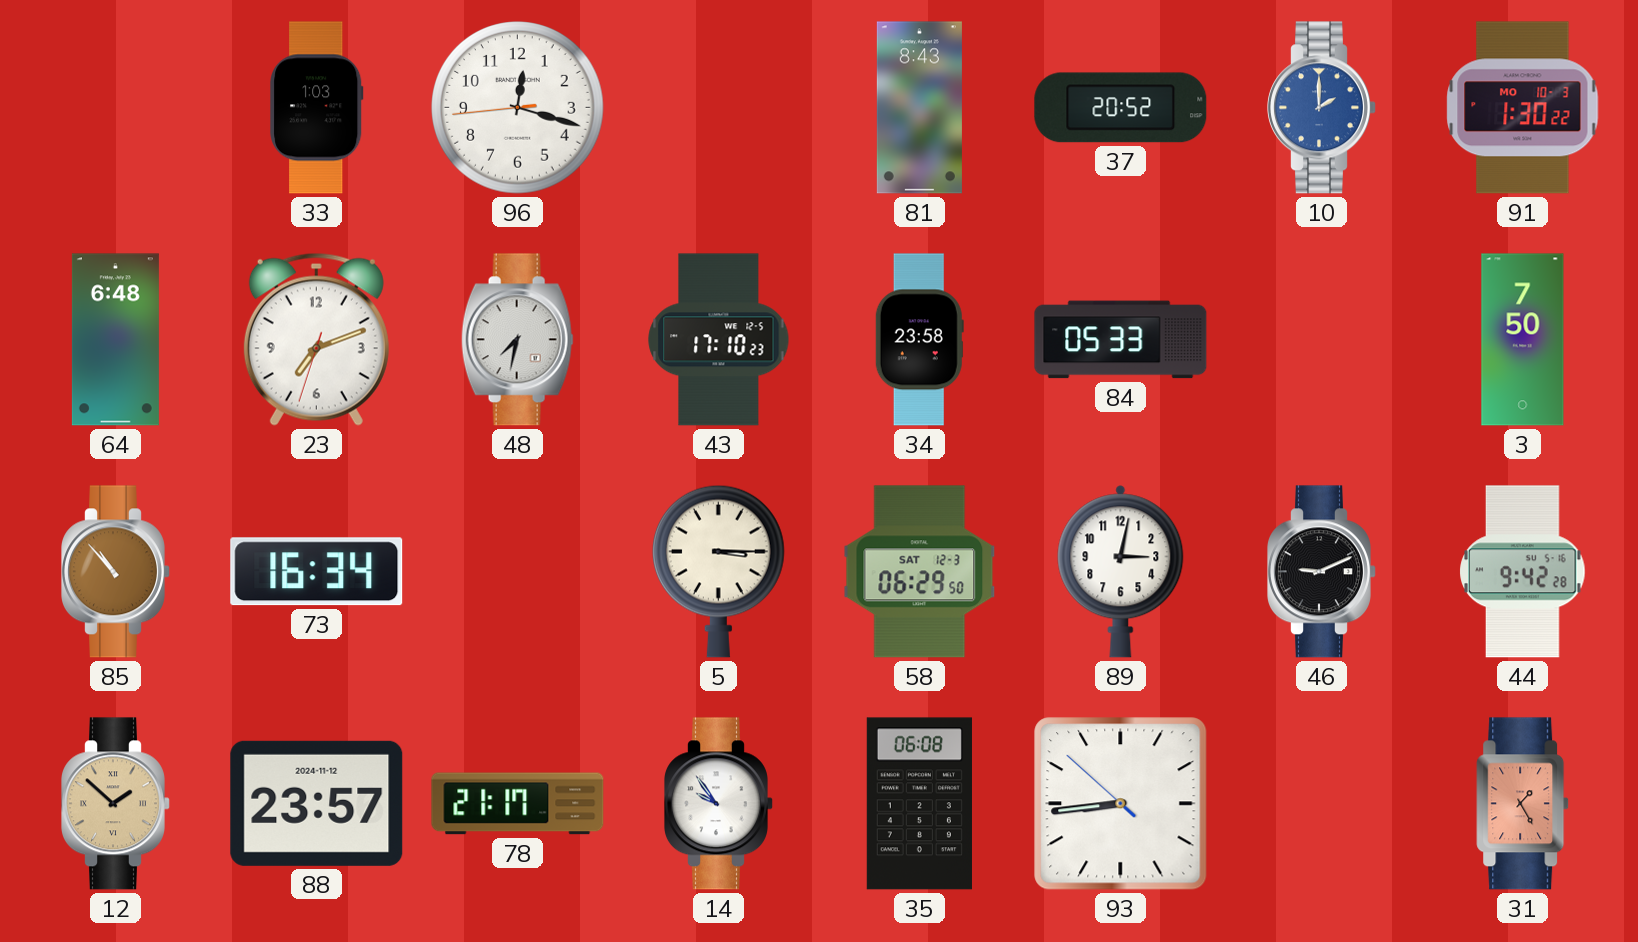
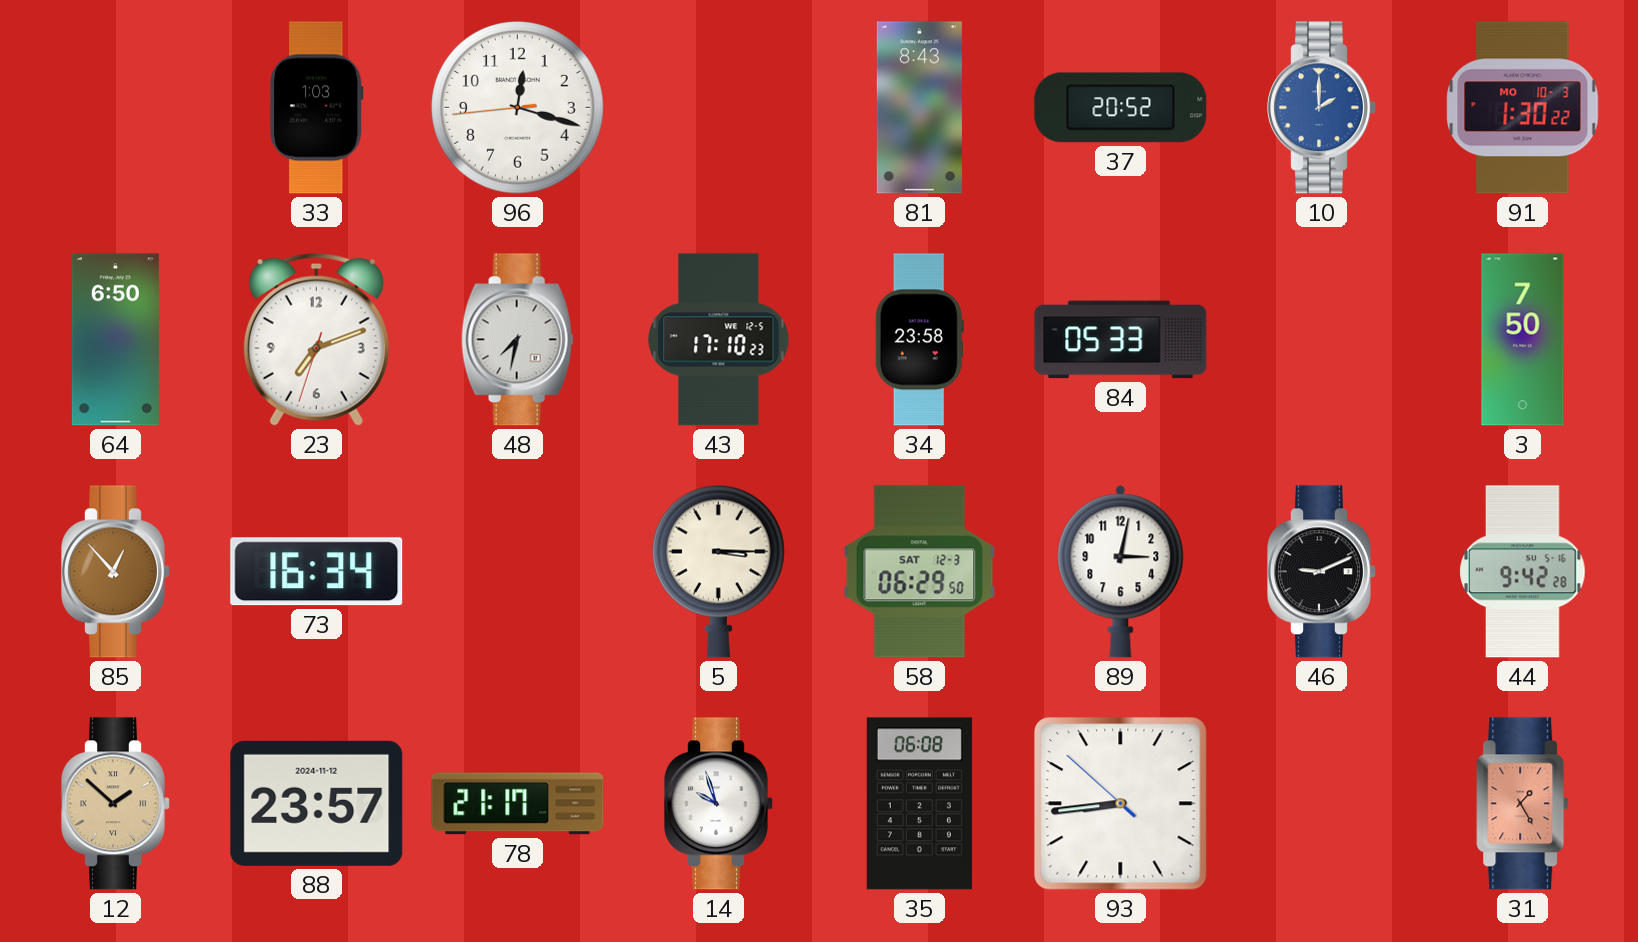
64: 6:48 -> 6:50 (115, 340)
85: 10:53 -> 12:53 (116, 572)
14: 9:54 -> 9:57 (719, 804)
